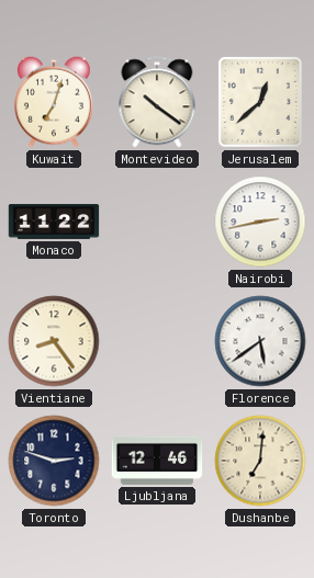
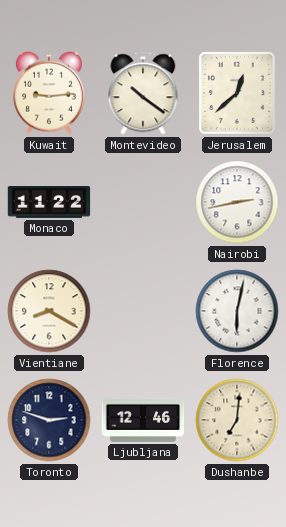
Kuwait: 7:03 -> 9:14 (49, 93)
Vientiane: 8:24 -> 8:20 (49, 311)
Florence: 5:39 -> 6:02 (237, 311)
